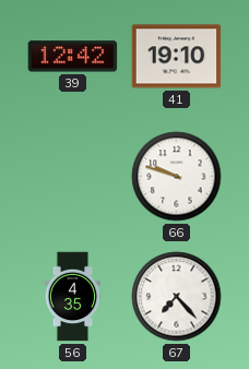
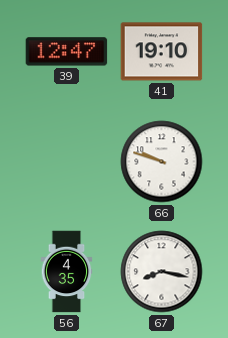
39: 12:42 -> 12:47 (67, 52)
67: 7:23 -> 8:17 (162, 272)
